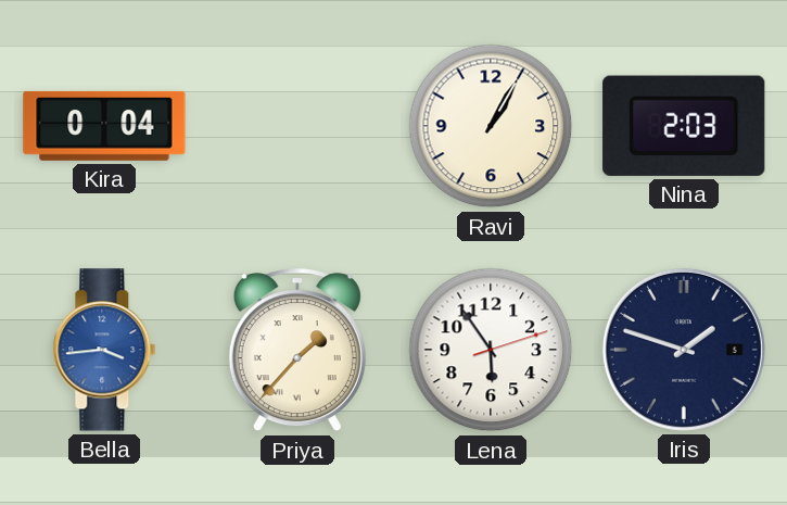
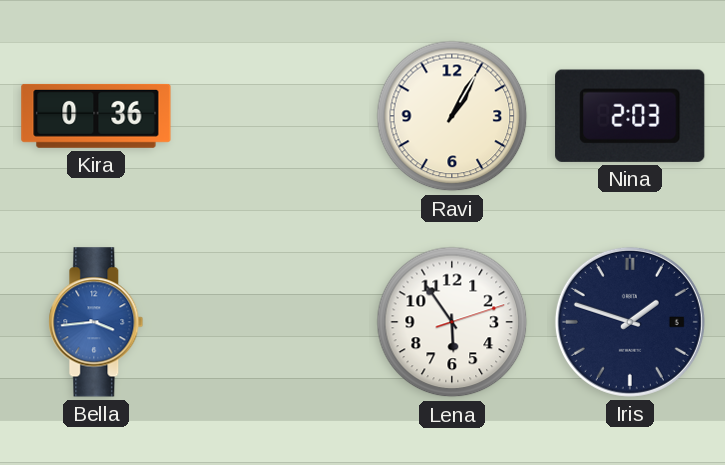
Kira: 0:04 -> 0:36 (96, 116)
Priya: 1:37 -> none (297, 351)
